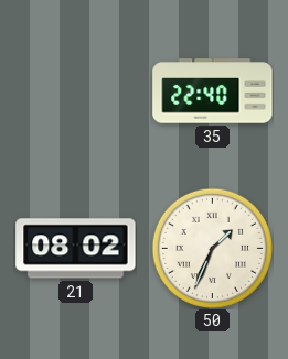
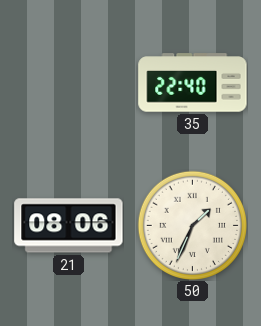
21: 08:02 -> 08:06 (69, 226)
